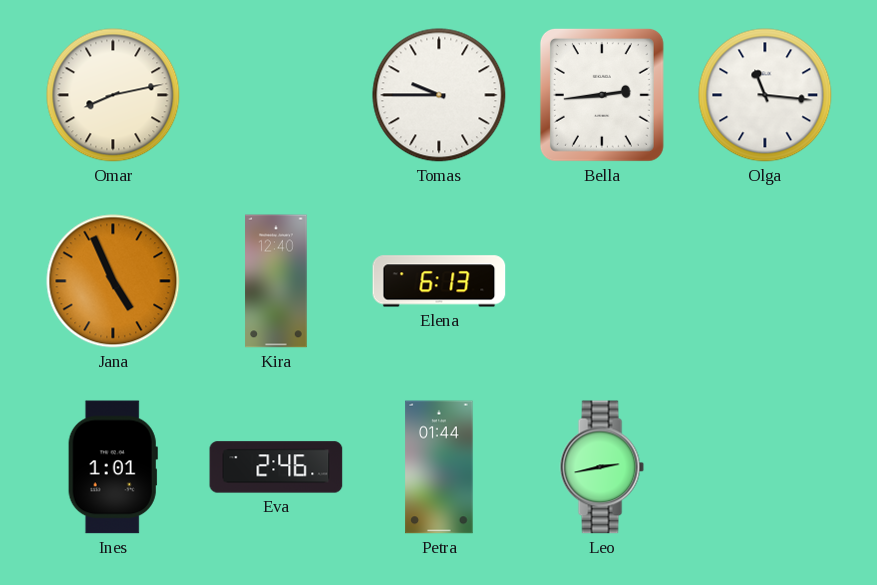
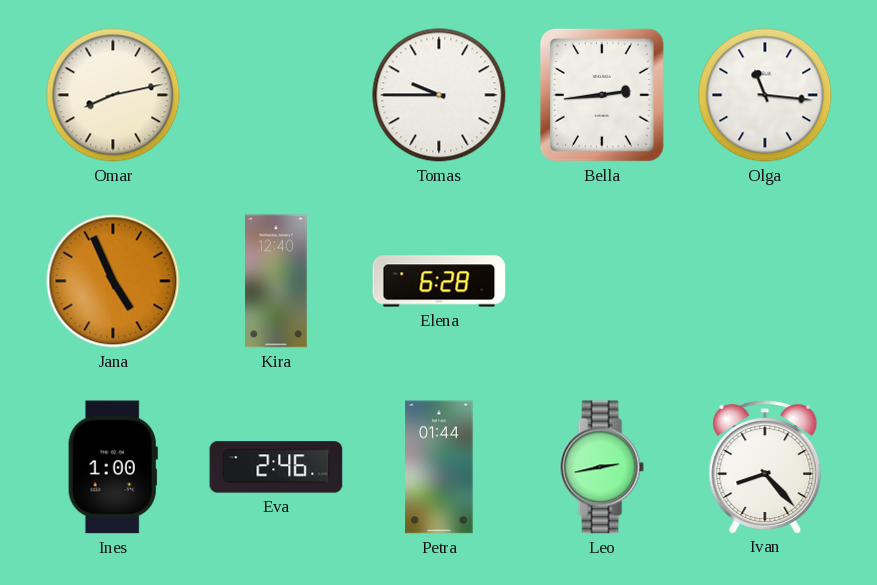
Elena: 6:13 -> 6:28 (439, 281)
Ines: 1:01 -> 1:00 (113, 467)
Ivan: none -> 8:23 (765, 467)
